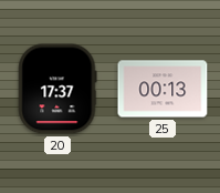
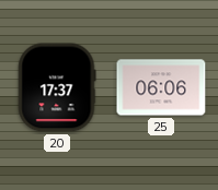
25: 00:13 -> 06:06 (161, 87)
